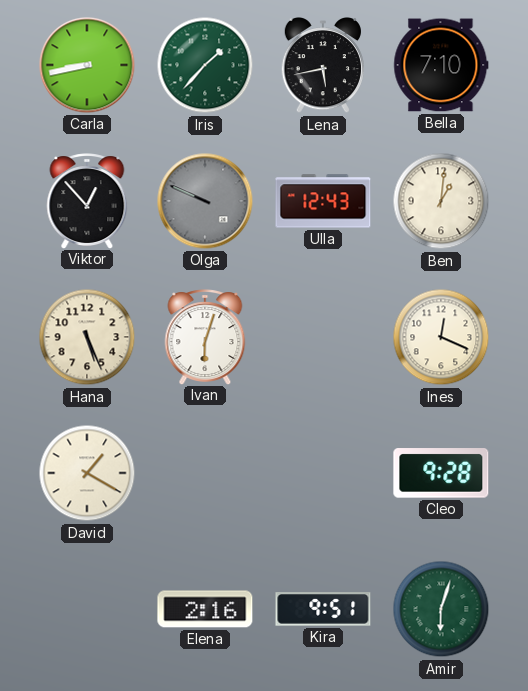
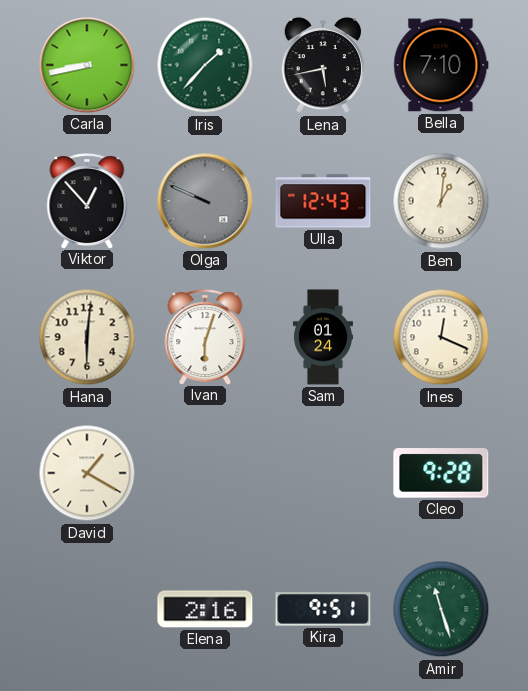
Hana: 5:26 -> 6:01 (87, 337)
Sam: none -> 01:24 (323, 337)
Amir: 6:03 -> 11:27 (441, 609)
